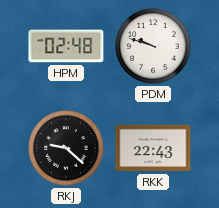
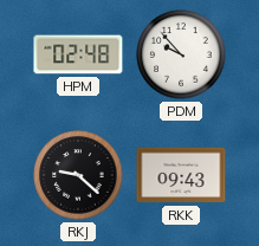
PDM: 9:48 -> 9:53 (181, 54)
RKK: 22:43 -> 09:43 (181, 175)
